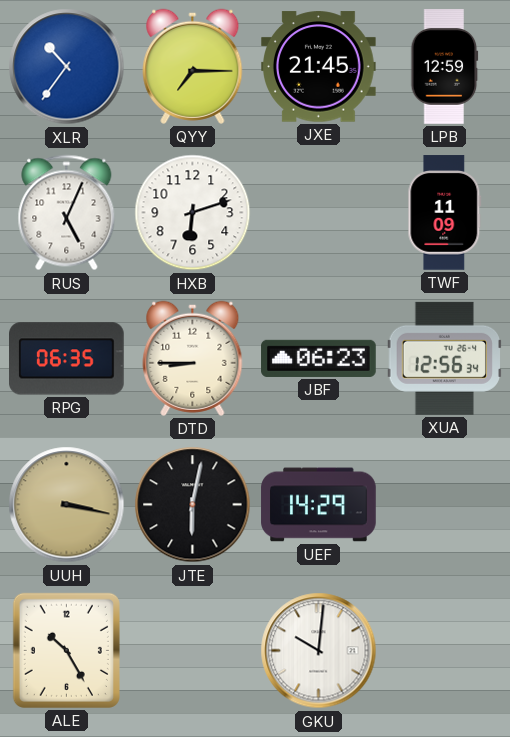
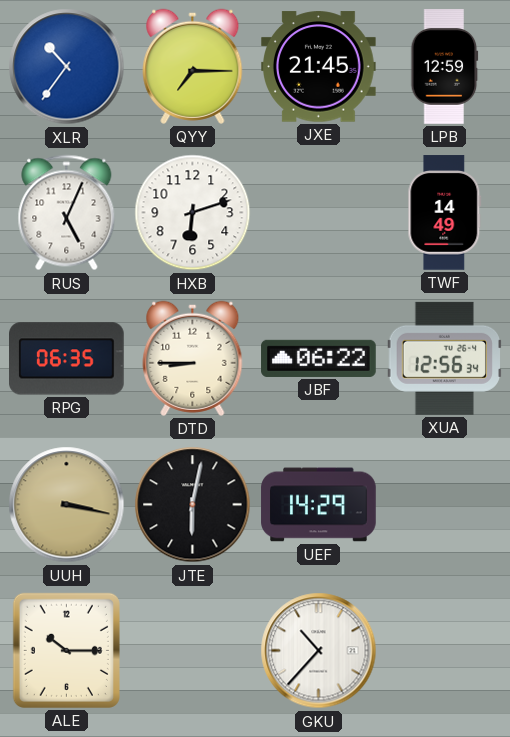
TWF: 11:09 -> 14:49 (445, 213)
JBF: 06:23 -> 06:22 (319, 358)
ALE: 10:25 -> 10:15 (66, 650)
GKU: 10:01 -> 10:37 (319, 651)
